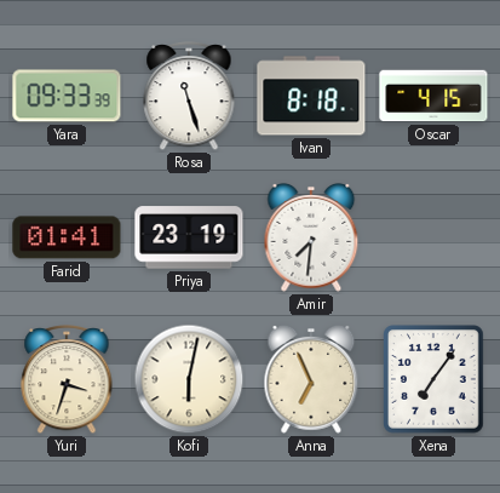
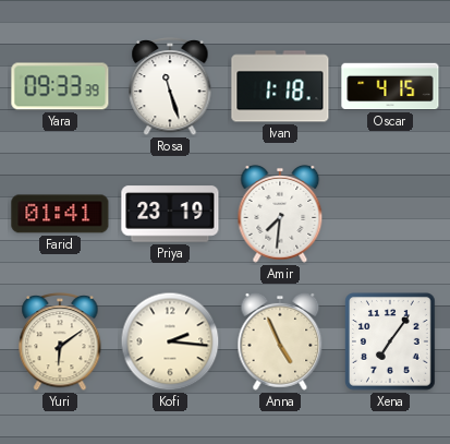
Ivan: 8:18 -> 1:18 (280, 86)
Yuri: 3:33 -> 6:09 (60, 341)
Kofi: 6:02 -> 2:16 (170, 341)
Anna: 6:56 -> 4:56 (280, 341)
